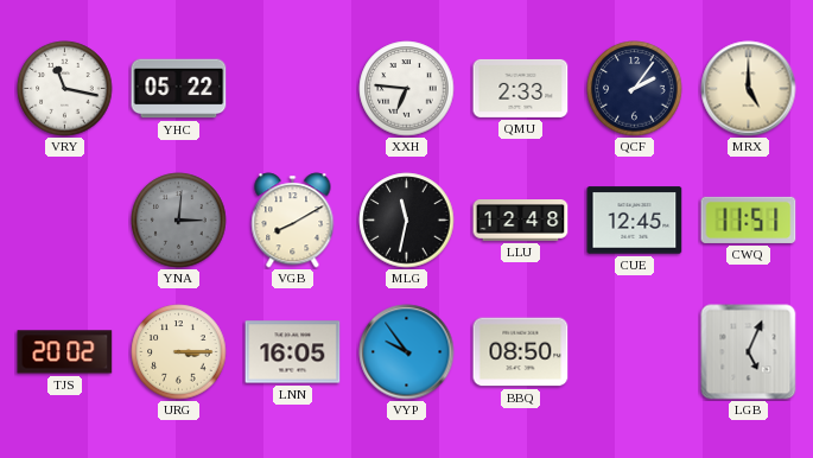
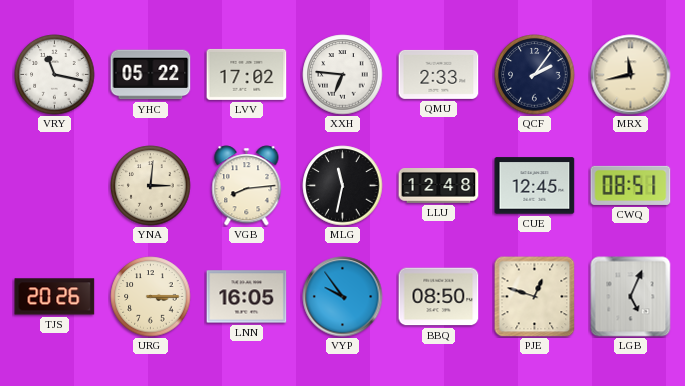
LVV: none -> 17:02 (247, 74)
MRX: 5:00 -> 11:43 (631, 75)
YNA dial: grey -> cream (151, 186)
VGB: 8:10 -> 8:14 (247, 186)
CWQ: 11:51 -> 08:51 (631, 185)
TJS: 20:02 -> 20:26 (55, 297)
PJE: none -> 12:48 (535, 297)
